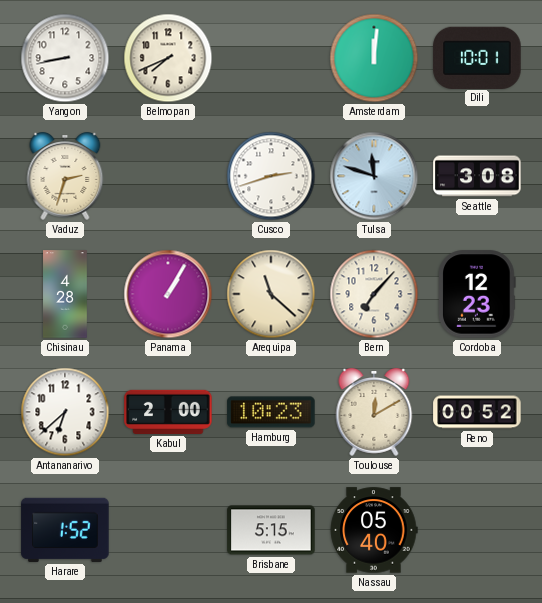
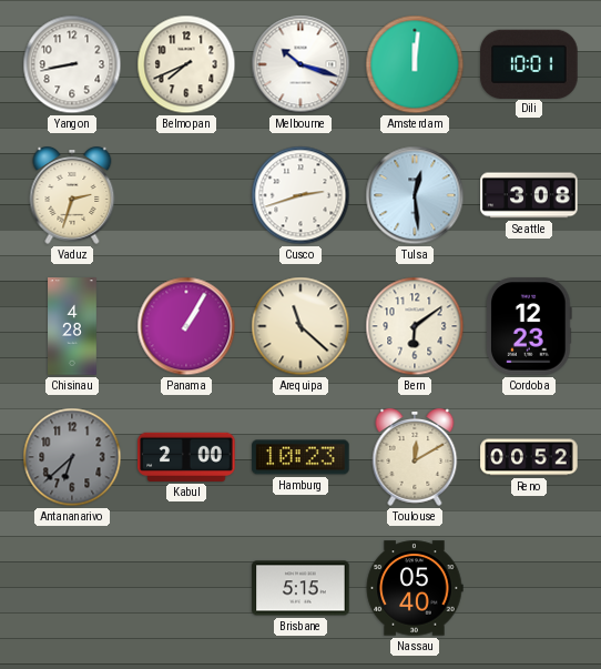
Melbourne: none -> 10:18 (300, 64)
Tulsa: 11:48 -> 12:29 (415, 195)
Bern: 7:07 -> 6:09 (415, 326)
Antananarivo dial: white -> grey (72, 457)
Harare: 1:52 -> none (65, 530)
